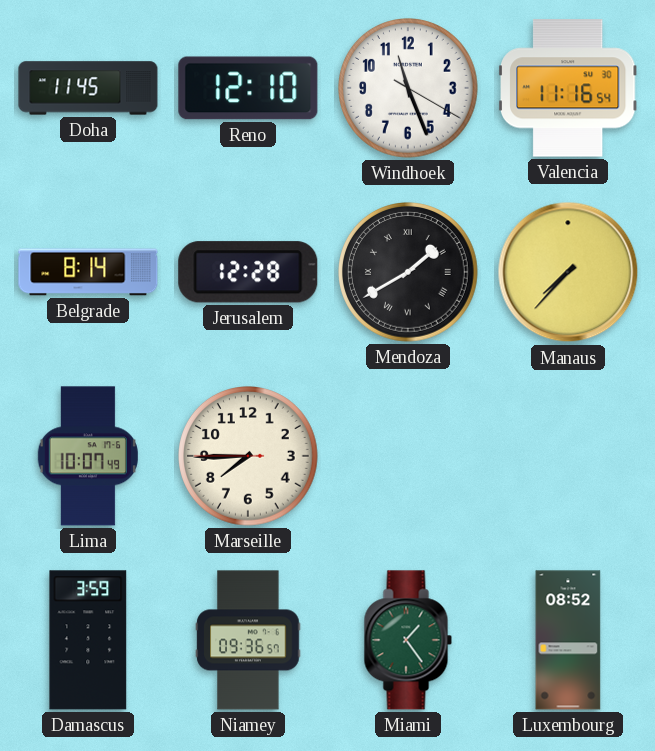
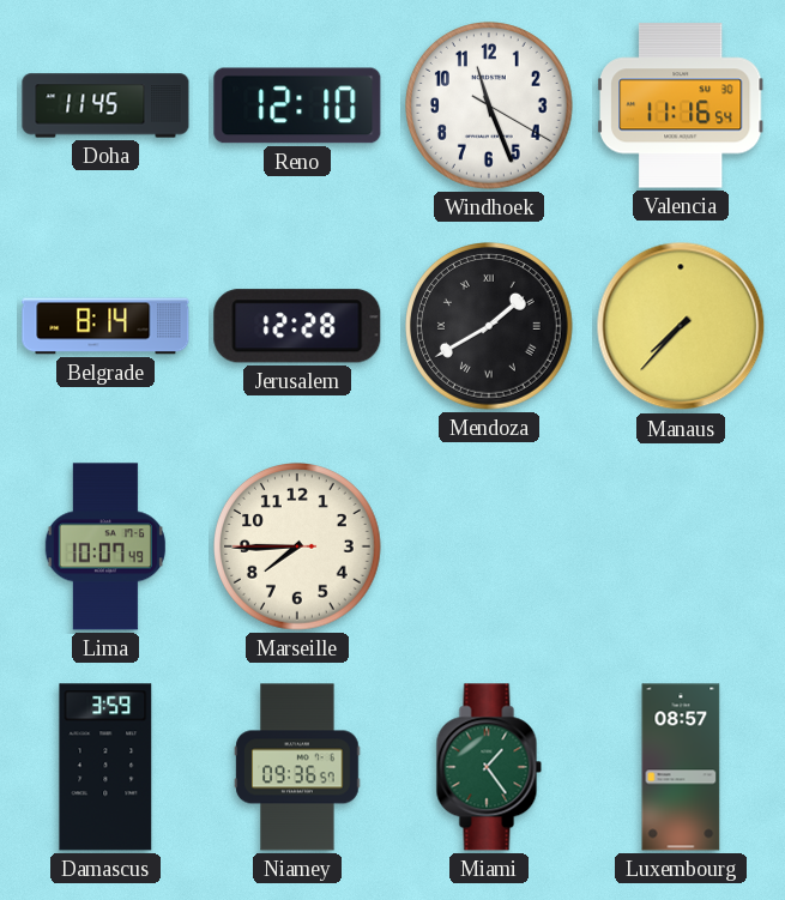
Luxembourg: 08:52 -> 08:57 (681, 767)
